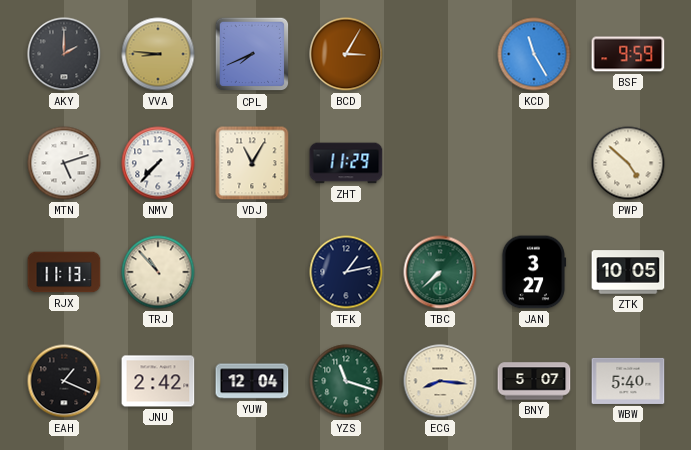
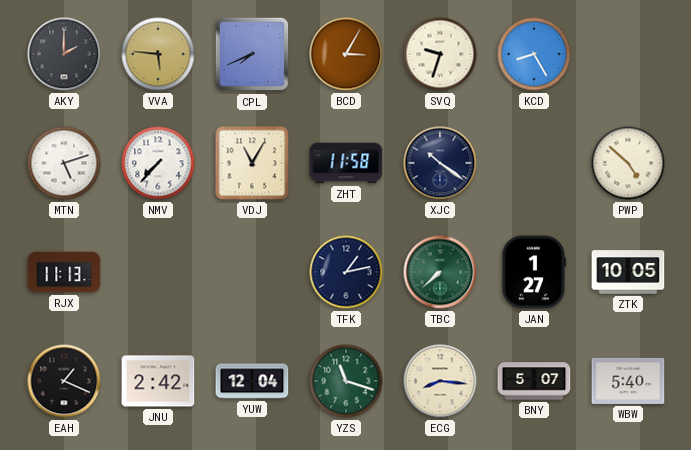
VVA: 8:46 -> 5:46 (158, 54)
SVQ: none -> 9:33 (440, 54)
KCD: 11:25 -> 8:25 (534, 54)
BSF: 9:59 -> none (628, 54)
ZHT: 11:29 -> 11:58 (346, 163)
XJC: none -> 10:21 (440, 163)
TRJ: 10:53 -> none (158, 272)
JAN: 3:27 -> 1:27 (534, 272)
